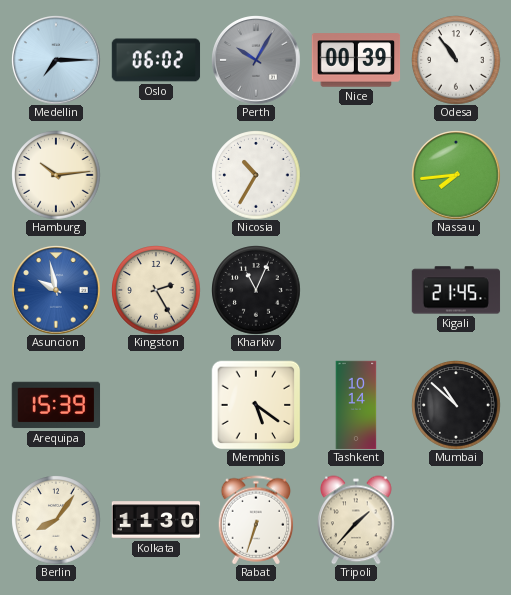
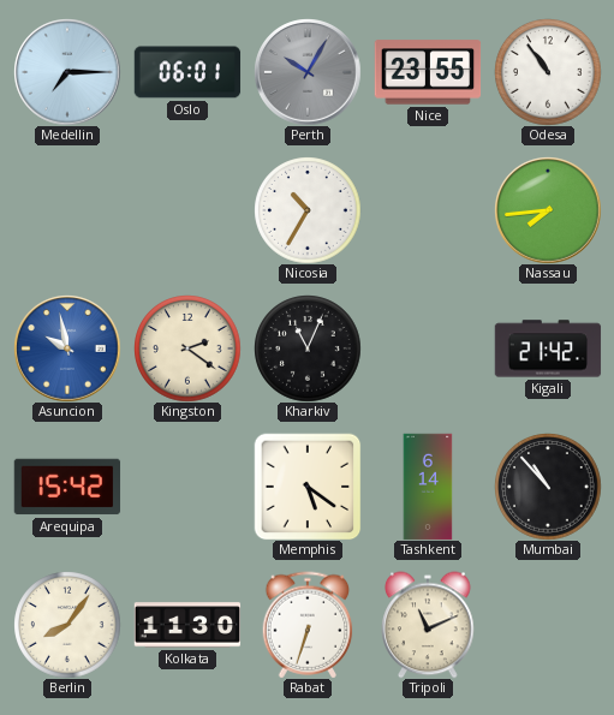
Oslo: 06:02 -> 06:01 (187, 72)
Nice: 00:39 -> 23:55 (428, 72)
Hamburg: 10:14 -> none (56, 175)
Kingston: 2:25 -> 2:21 (187, 348)
Kigali: 21:45 -> 21:42 (548, 348)
Arequipa: 15:39 -> 15:42 (67, 487)
Tashkent: 10:14 -> 6:14 (428, 487)
Mumbai: 10:52 -> 10:53 (548, 487)
Tripoli: 1:37 -> 11:11 (428, 625)
